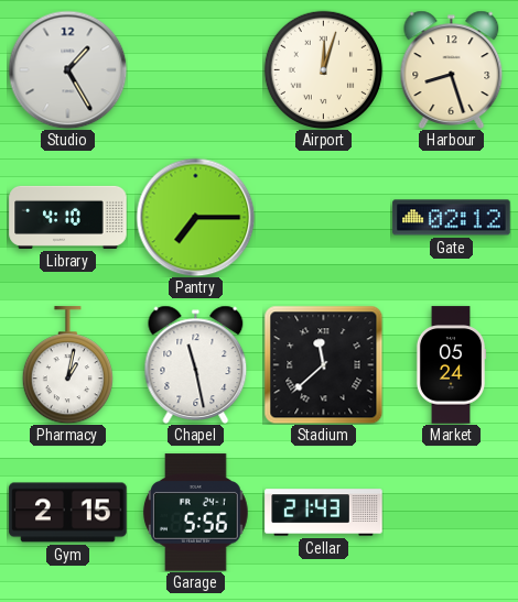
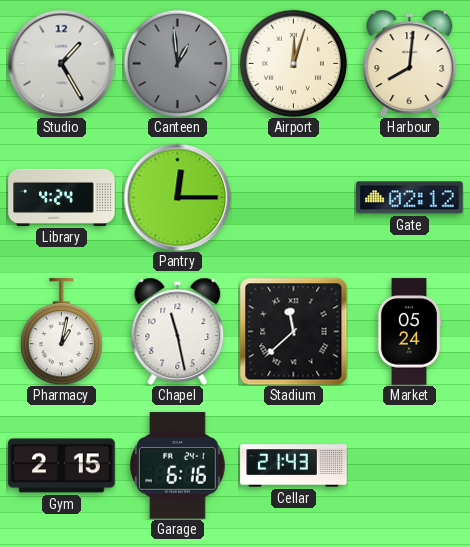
Canteen: none -> 12:59 (177, 63)
Harbour: 8:27 -> 8:01 (410, 63)
Library: 4:10 -> 4:24 (62, 197)
Pantry: 7:15 -> 12:15 (177, 197)
Garage: 5:56 -> 6:16 (177, 466)
